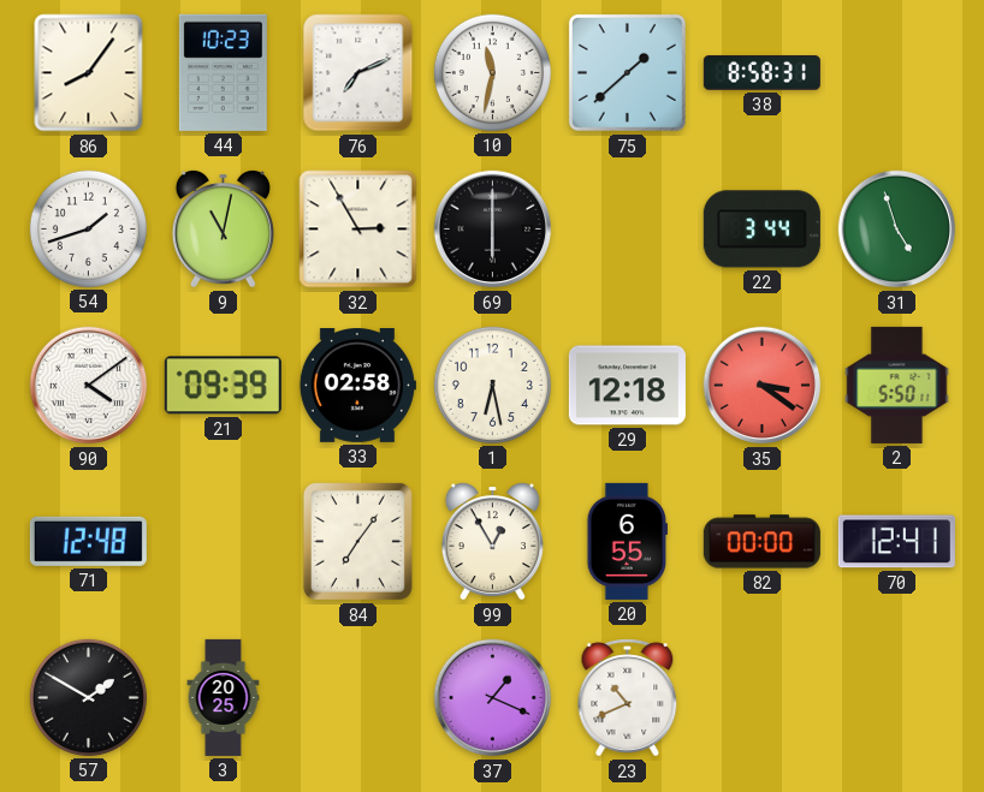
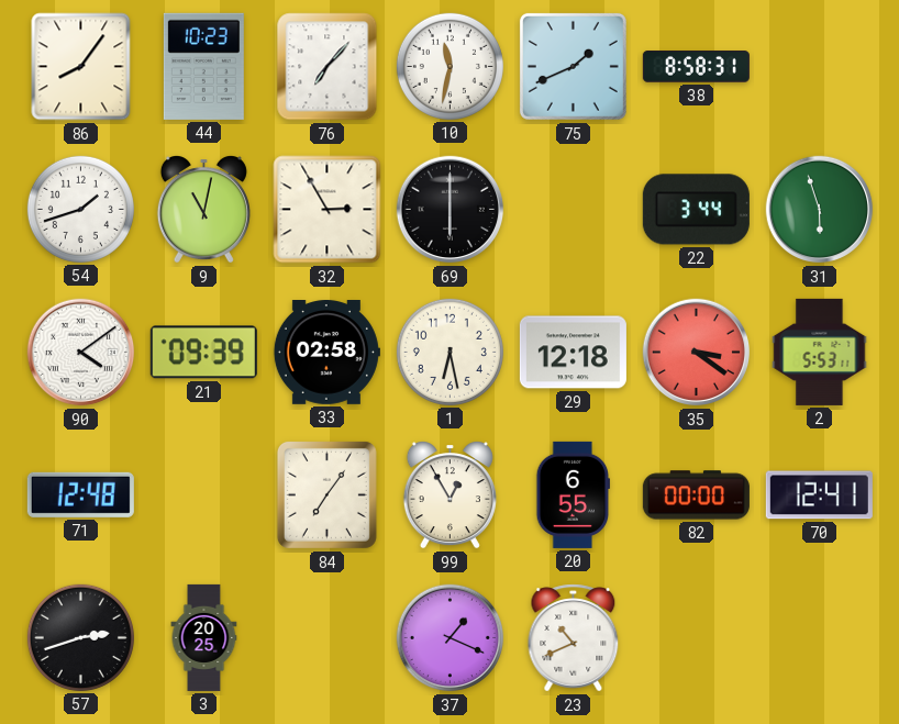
76: 7:11 -> 7:07 (328, 67)
75: 1:38 -> 1:41 (573, 66)
31: 4:57 -> 5:57 (820, 210)
2: 5:50 -> 5:53 (820, 352)
57: 1:50 -> 2:42 (80, 637)
